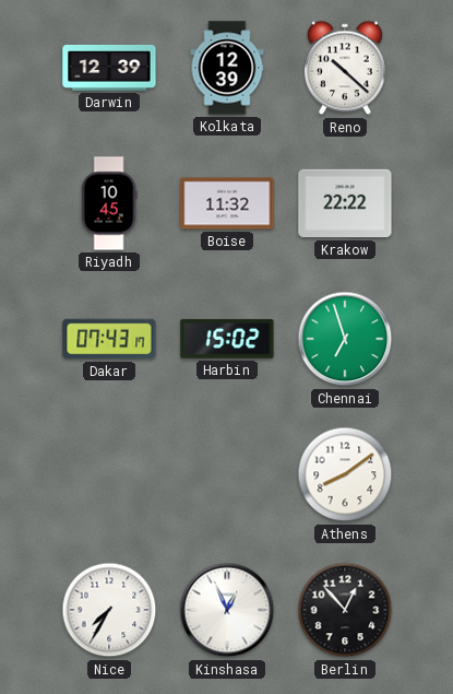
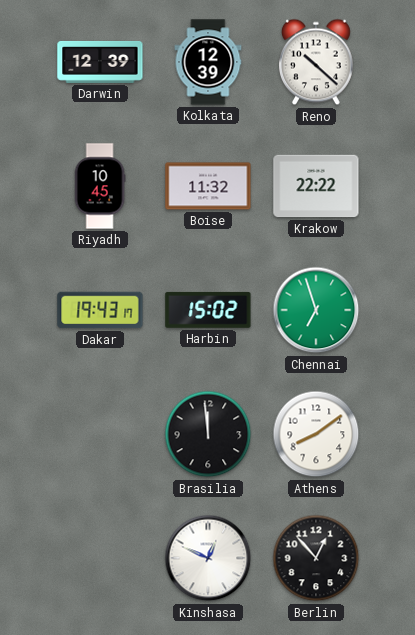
Dakar: 07:43 -> 19:43 (100, 310)
Brasilia: none -> 11:59 (208, 434)
Nice: 7:35 -> none (109, 610)
Kinshasa: 12:56 -> 12:49 (208, 558)
